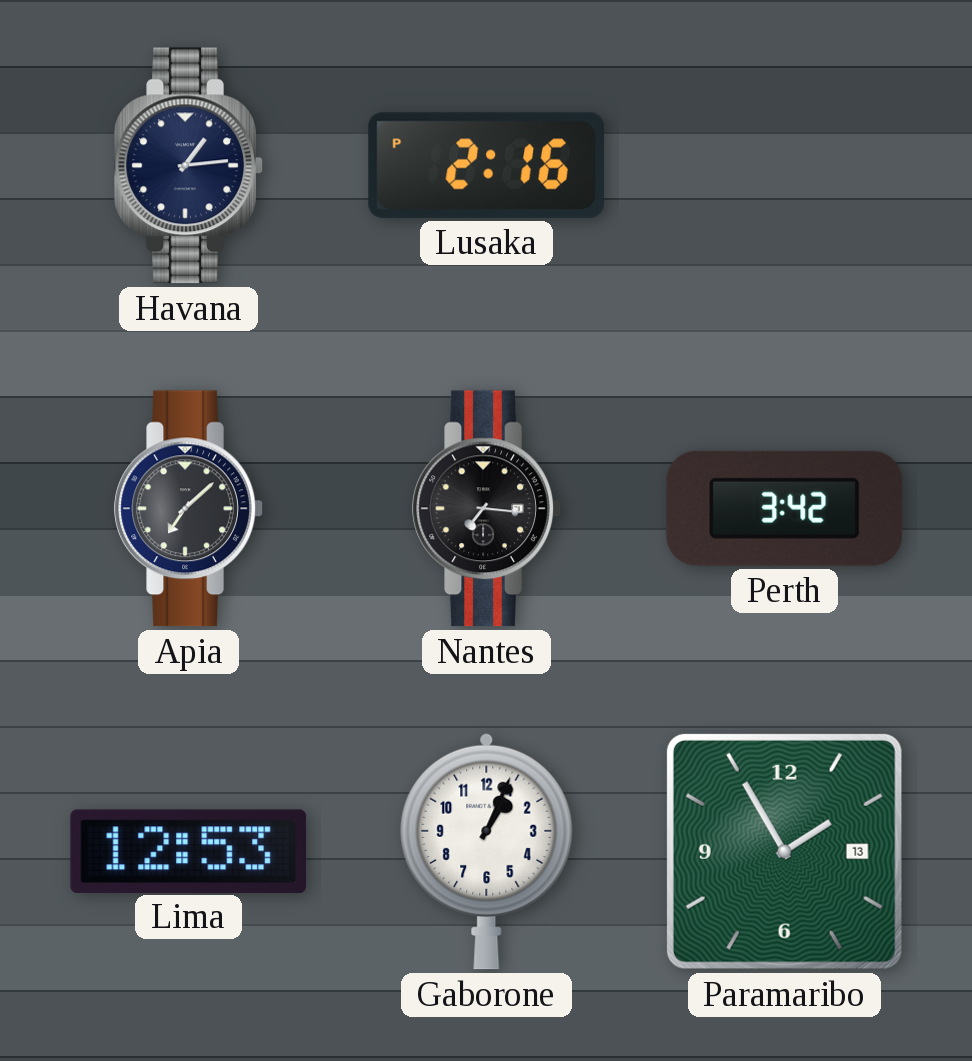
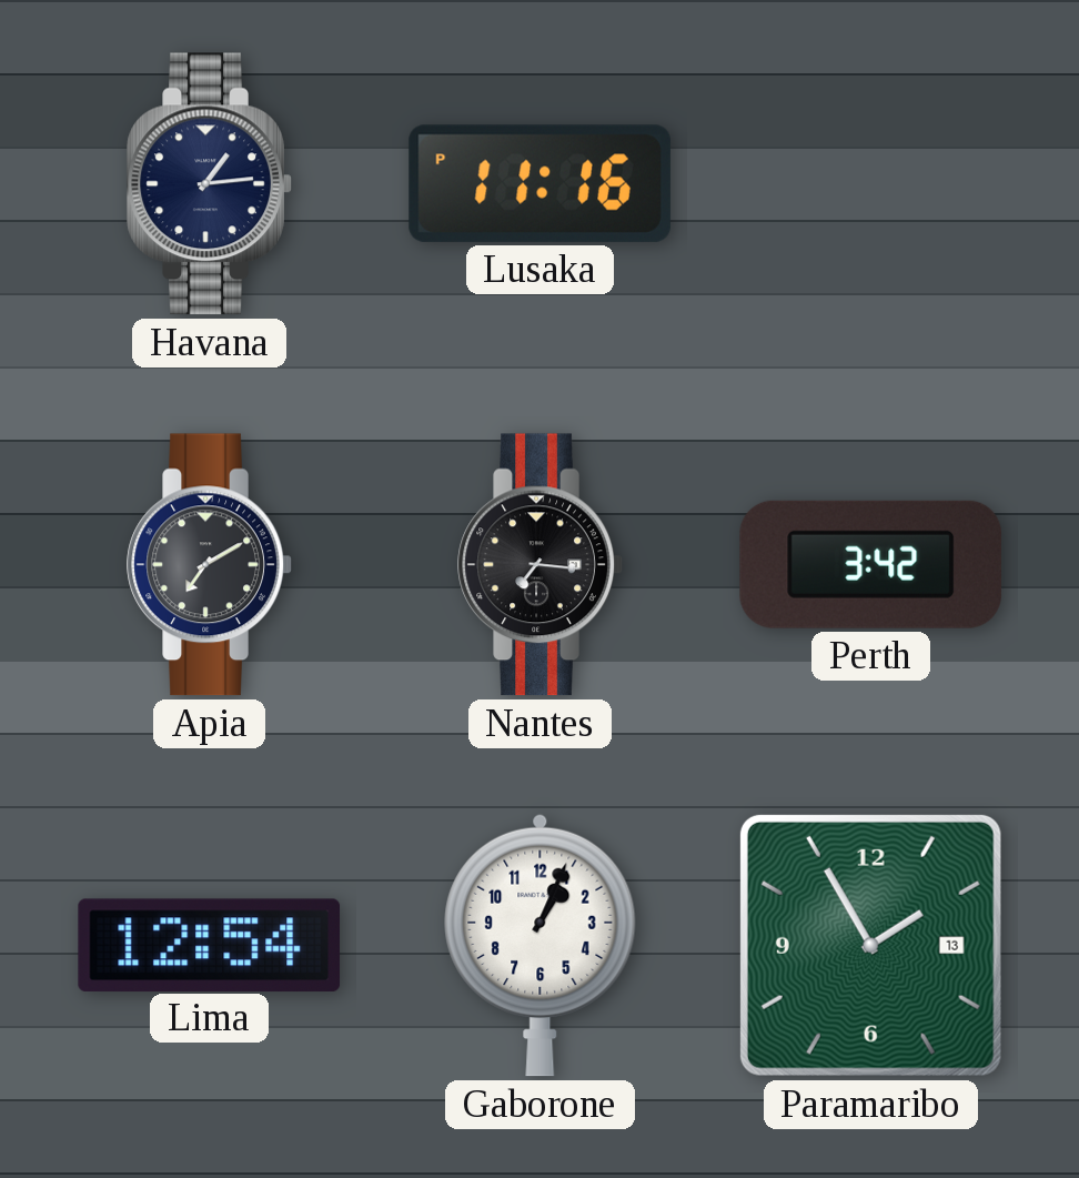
Lusaka: 2:16 -> 11:16 (539, 183)
Apia: 7:08 -> 7:10 (210, 565)
Lima: 12:53 -> 12:54 (210, 945)
